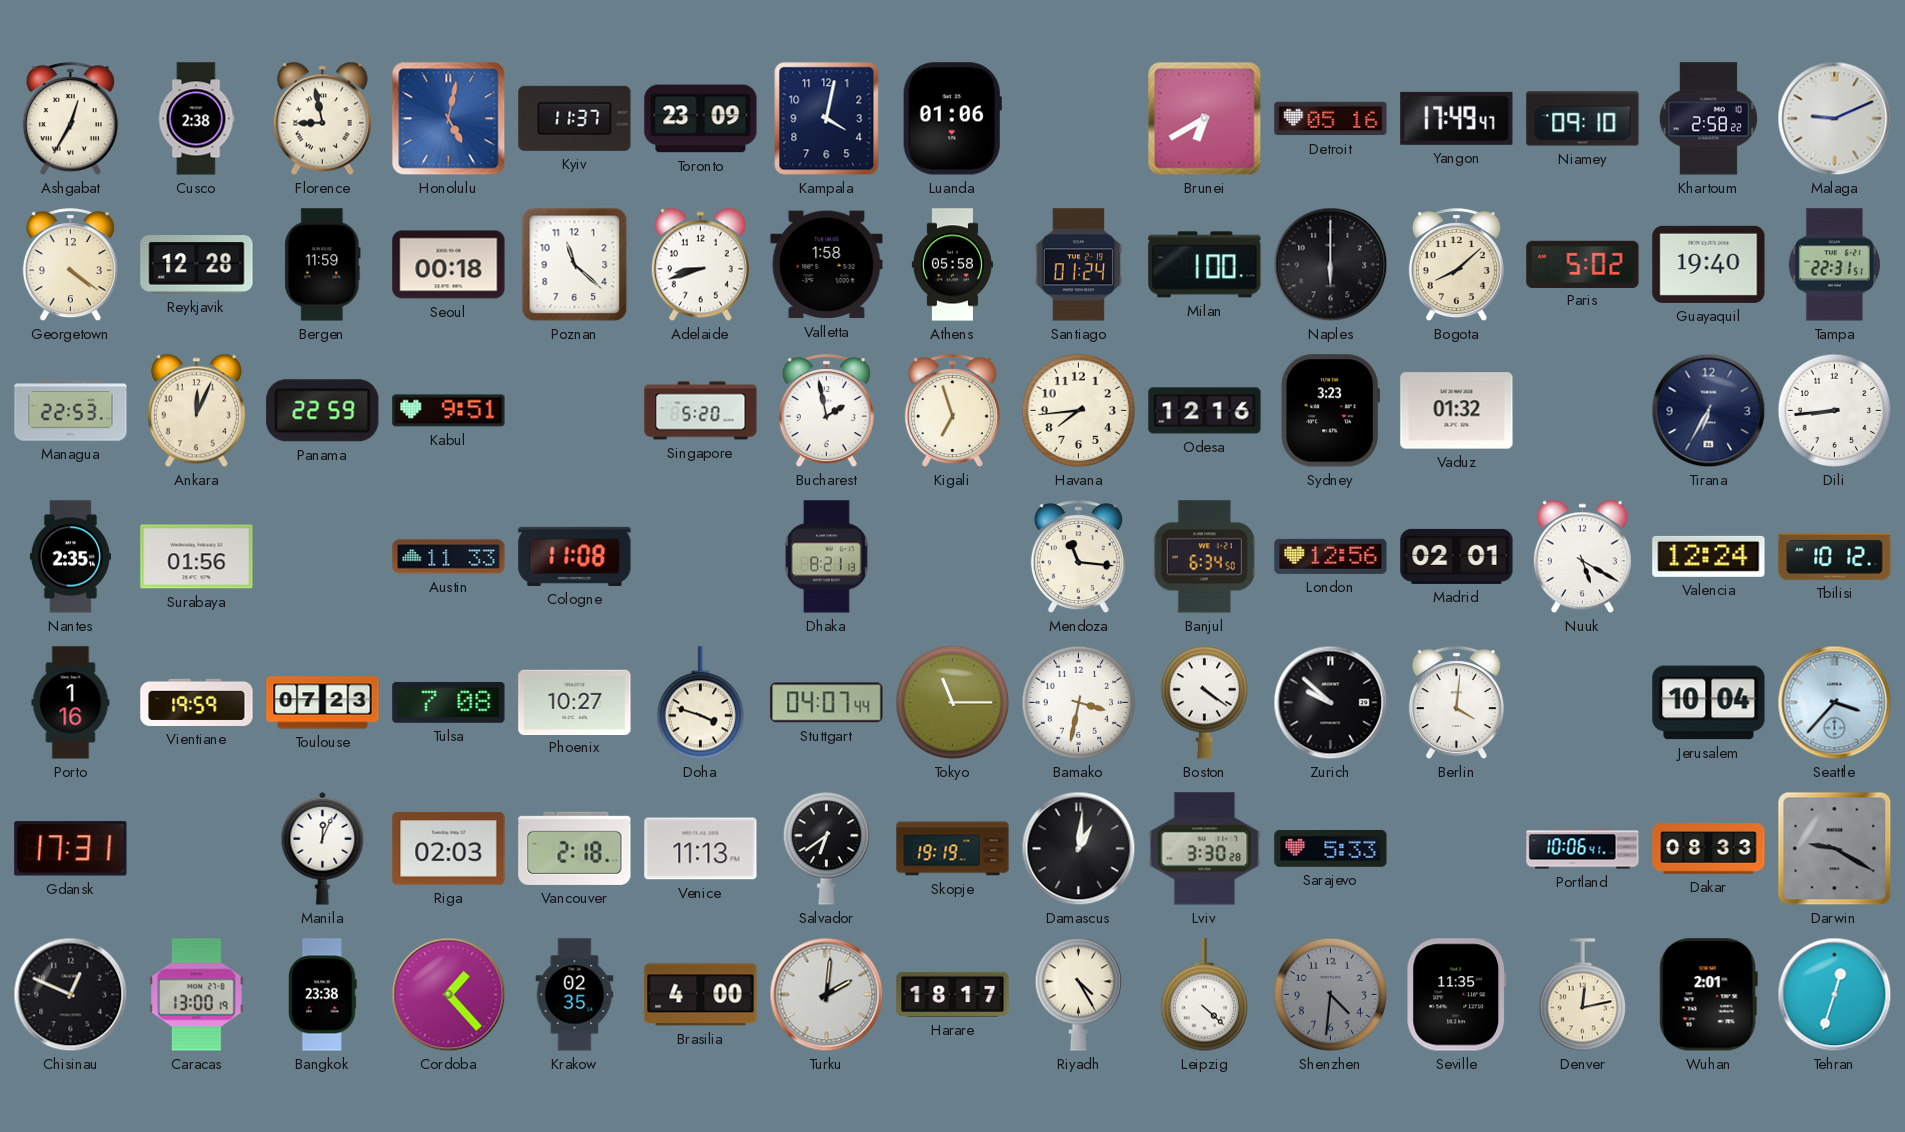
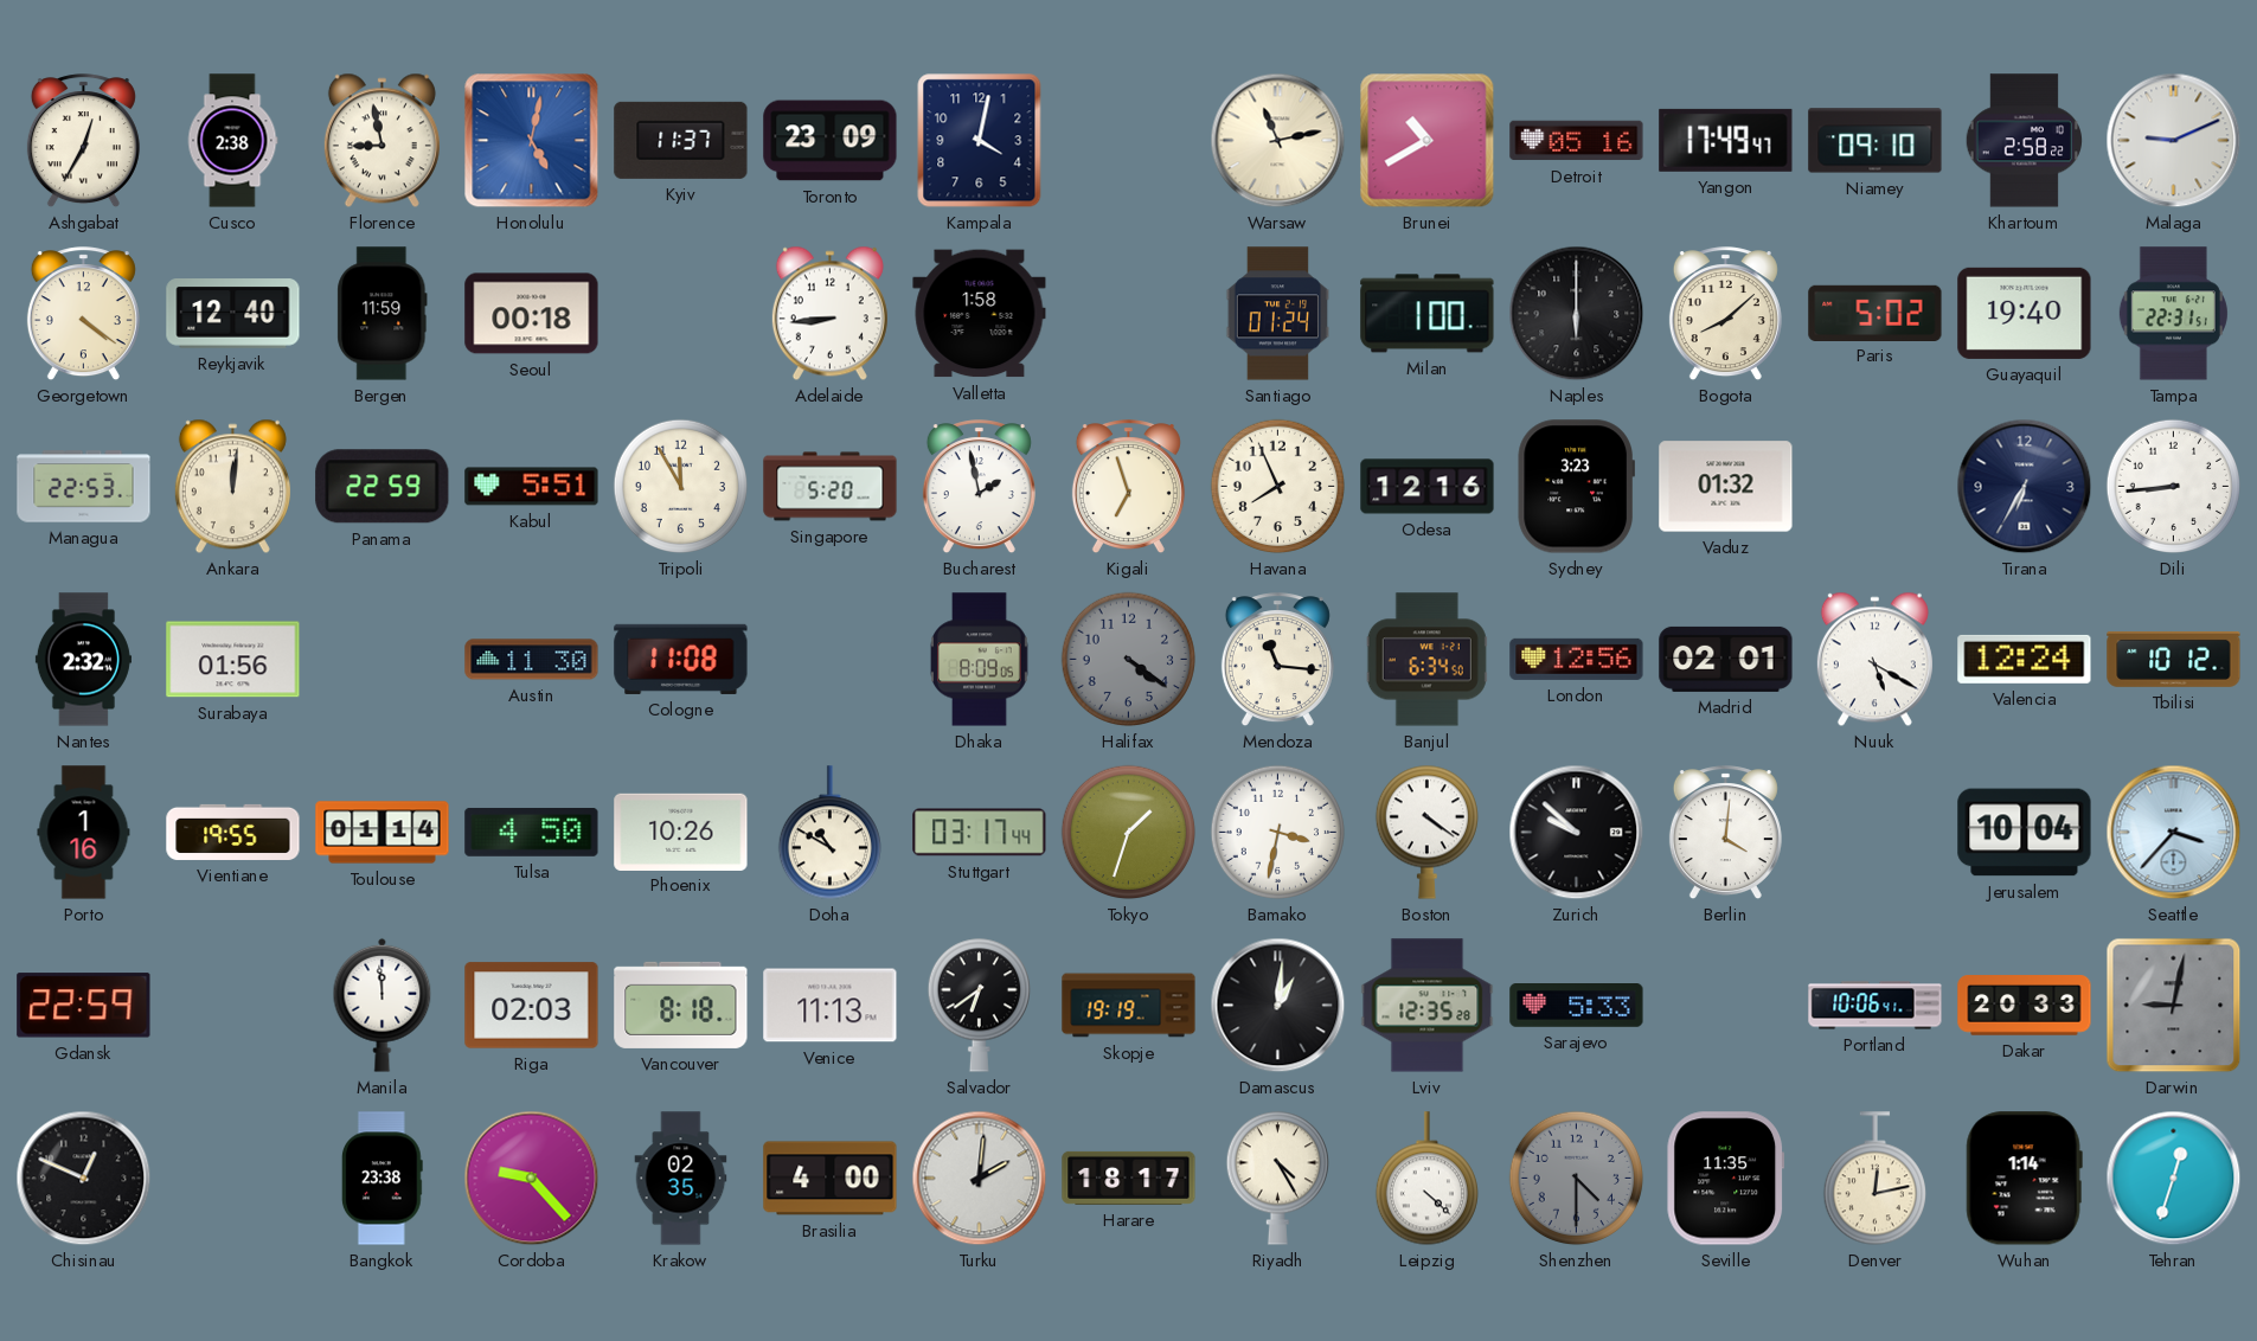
Luanda: 01:06 -> none (952, 119)
Warsaw: none -> 11:13 (1278, 141)
Brunei: 6:40 -> 10:40 (1428, 141)
Reykjavik: 12:28 -> 12:40 (233, 314)
Poznan: 11:22 -> none (575, 265)
Adelaide: 8:42 -> 8:44 (829, 314)
Athens: 05:58 -> none (952, 265)
Ankara: 12:04 -> 12:01 (232, 487)
Kabul: 9:51 -> 5:51 (532, 487)
Tripoli: none -> 11:55 (681, 487)
Havana: 7:44 -> 7:56 (1278, 487)
Nantes: 2:35 -> 2:32 (83, 660)
Austin: 11:33 -> 11:30 (532, 660)
Dhaka: 8:21 -> 8:09 (980, 660)
Halifax: none -> 4:21 (1129, 660)
Vientiane: 19:59 -> 19:55 (233, 832)
Toulouse: 07:23 -> 01:14 (383, 833)
Tulsa: 7:08 -> 4:50 (532, 832)
Phoenix: 10:27 -> 10:26 (681, 832)
Doha: 3:48 -> 10:50 (829, 833)
Stuttgart: 04:07 -> 03:17 (980, 833)
Tokyo: 11:15 -> 1:33 (1129, 833)
Gdansk: 17:31 -> 22:59 (84, 1006)
Manila: 12:04 -> 11:59 (383, 1005)
Vancouver: 2:18 -> 8:18 (681, 1005)
Lviv: 3:30 -> 12:35 (1428, 1006)
Dakar: 08:33 -> 20:33 (2025, 1006)
Darwin: 9:20 -> 9:02 (2174, 1006)
Caracas: 13:00 -> none (197, 995)
Cordoba: 1:23 -> 9:23 (532, 1179)
Shenzhen: 4:31 -> 4:30 (1577, 1179)
Wuhan: 2:01 -> 1:14 (2024, 1179)
